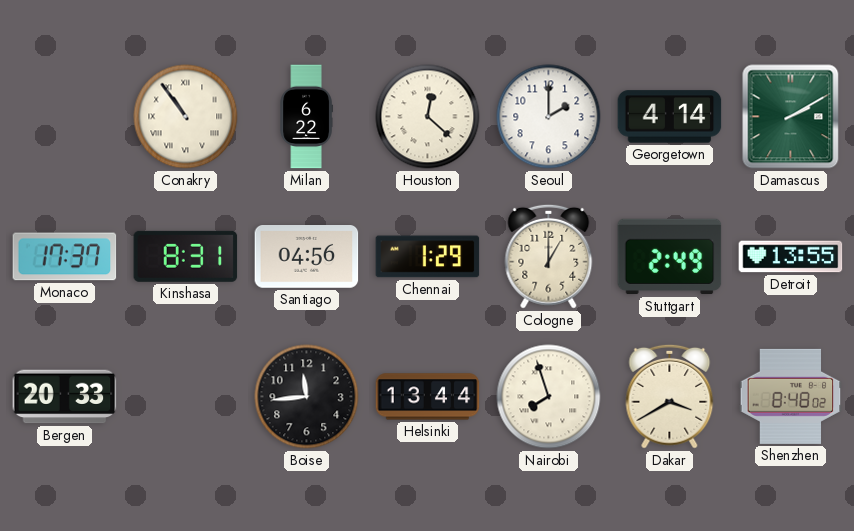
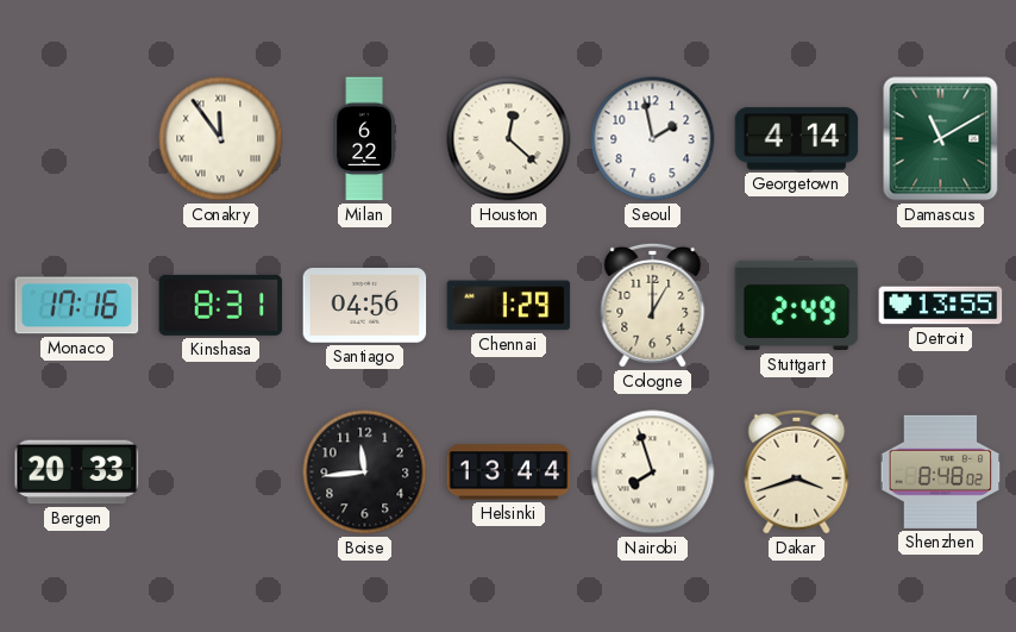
Conakry: 10:54 -> 11:54 (221, 139)
Seoul: 2:00 -> 1:58 (653, 139)
Damascus: 2:10 -> 11:10 (941, 139)
Monaco: 17:37 -> 17:16 (77, 306)
Dakar: 3:40 -> 3:42 (797, 471)
